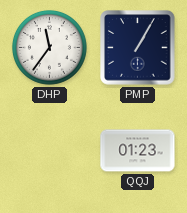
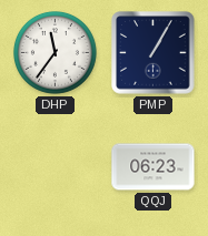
QQJ: 01:23 -> 06:23 (153, 167)
